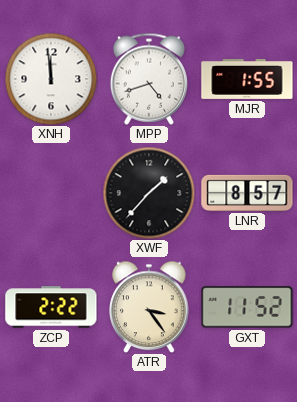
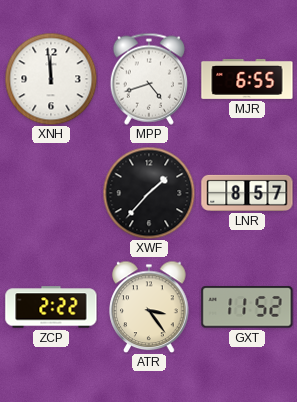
MJR: 1:55 -> 6:55 (247, 79)
